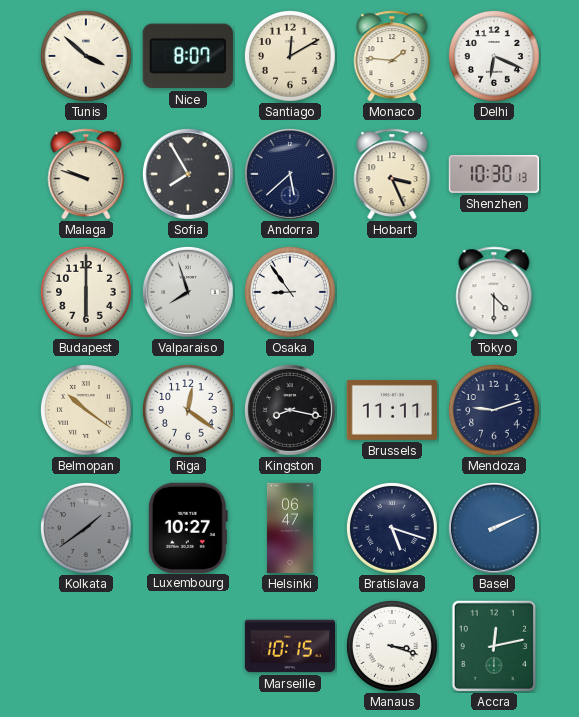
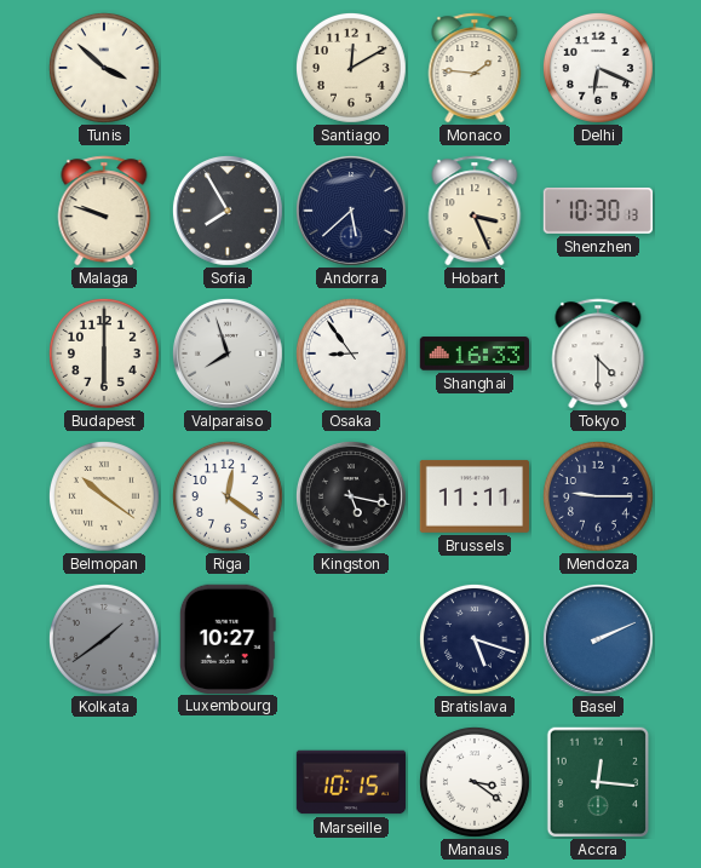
Nice: 8:07 -> none (188, 56)
Shanghai: none -> 16:33 (473, 353)
Kingston: 8:17 -> 5:17 (351, 496)
Mendoza: 9:12 -> 9:15 (598, 496)
Helsinki: 06:47 -> none (290, 528)
Manaus: 3:18 -> 3:21 (475, 782)
Accra: 12:13 -> 12:16 (598, 782)
